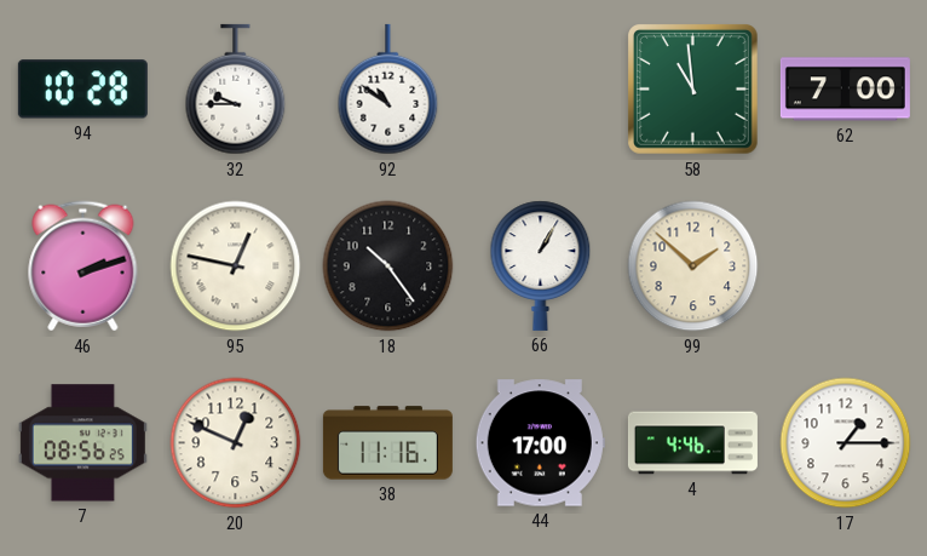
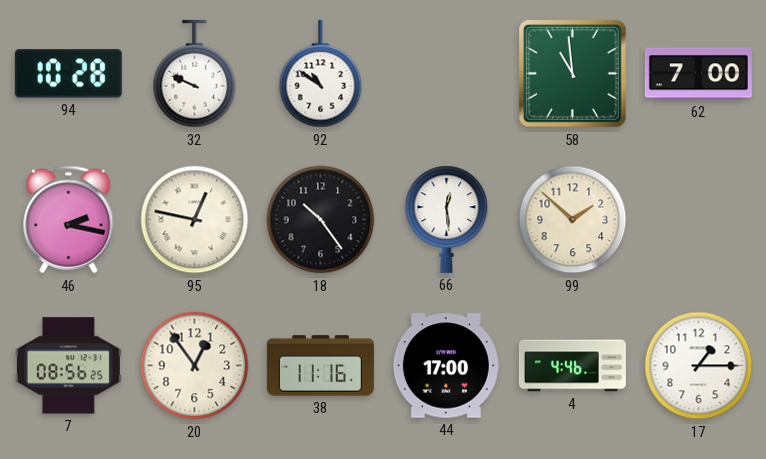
32: 9:45 -> 9:49 (195, 74)
46: 2:12 -> 2:17 (69, 220)
66: 1:05 -> 12:29 (447, 219)
20: 12:49 -> 12:54 (195, 366)
